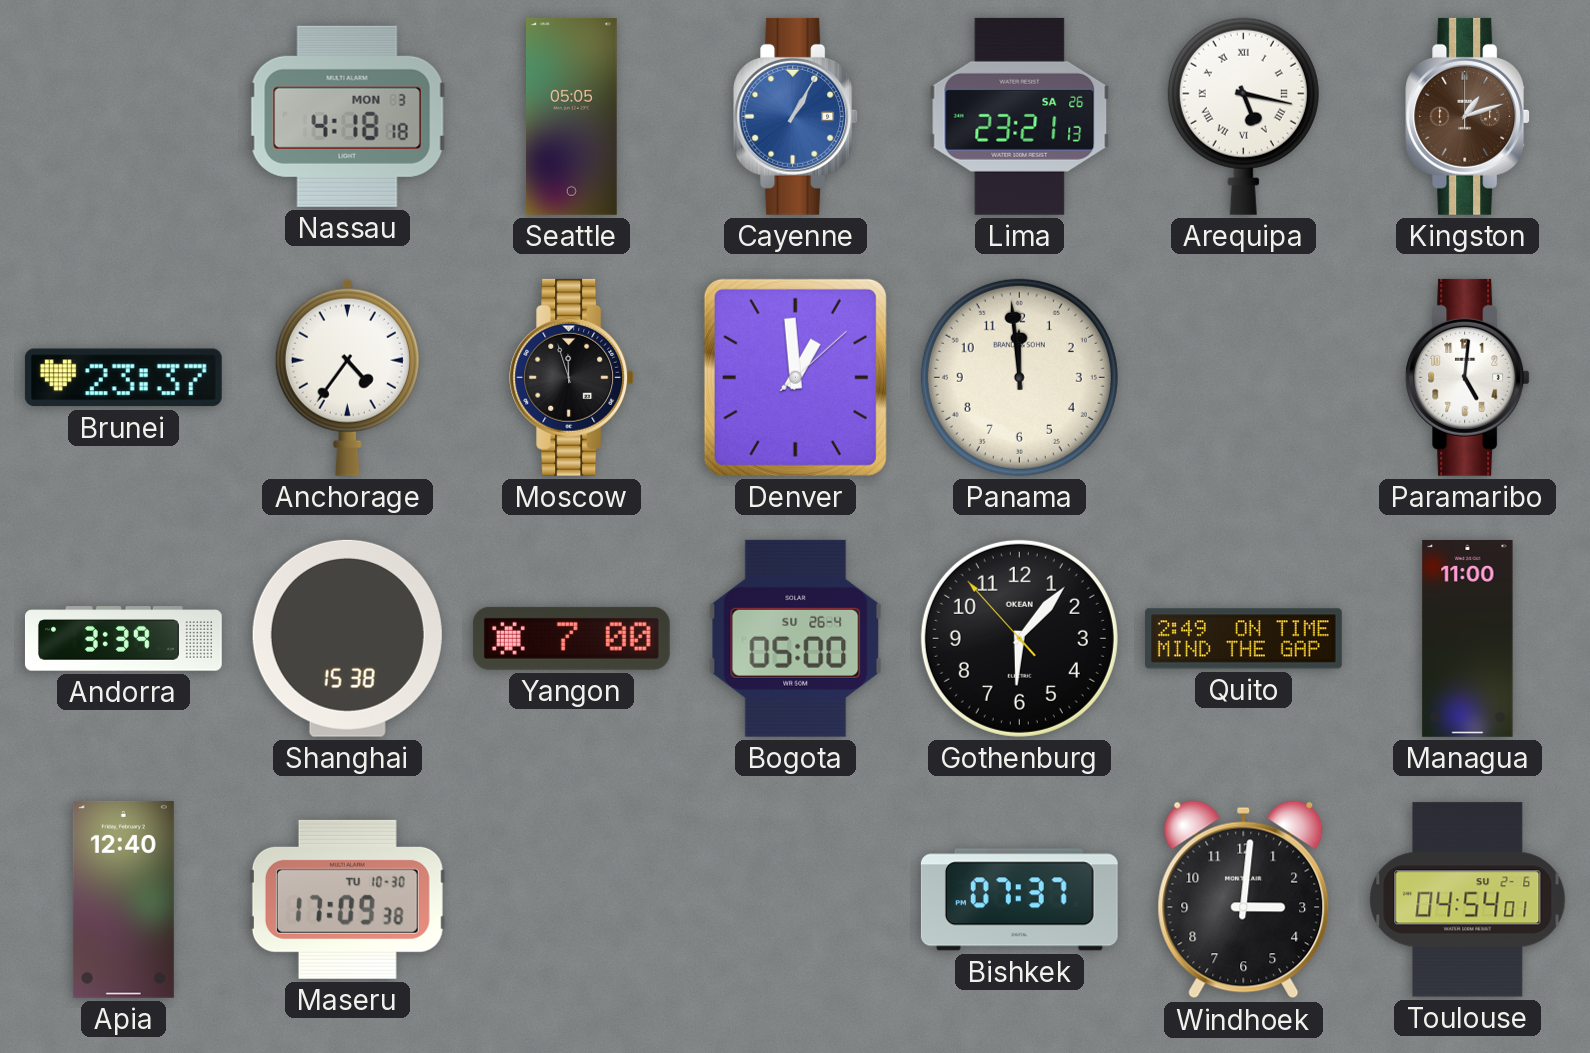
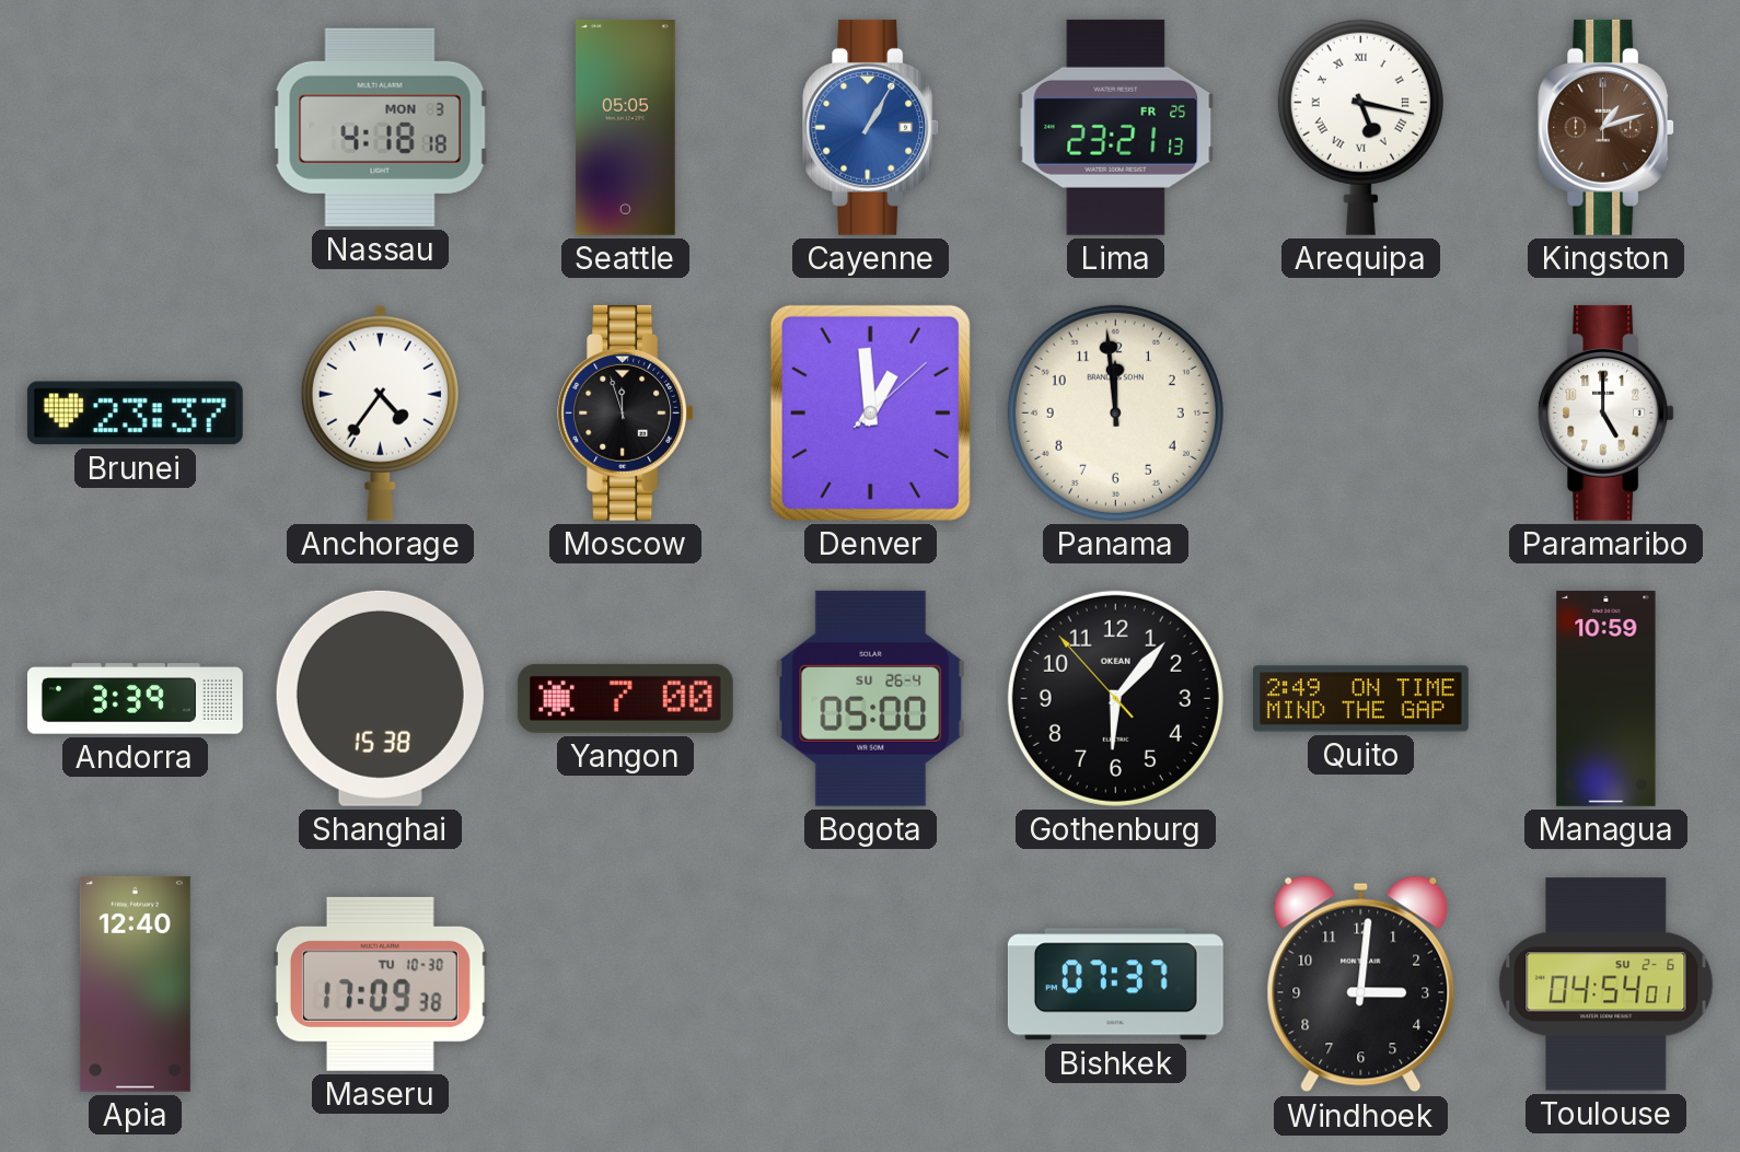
Lima date: SA 26 -> FR 25 (1116, 127)
Paramaribo: 5:01 -> 5:00 (1606, 412)
Managua: 11:00 -> 10:59 (1606, 698)
